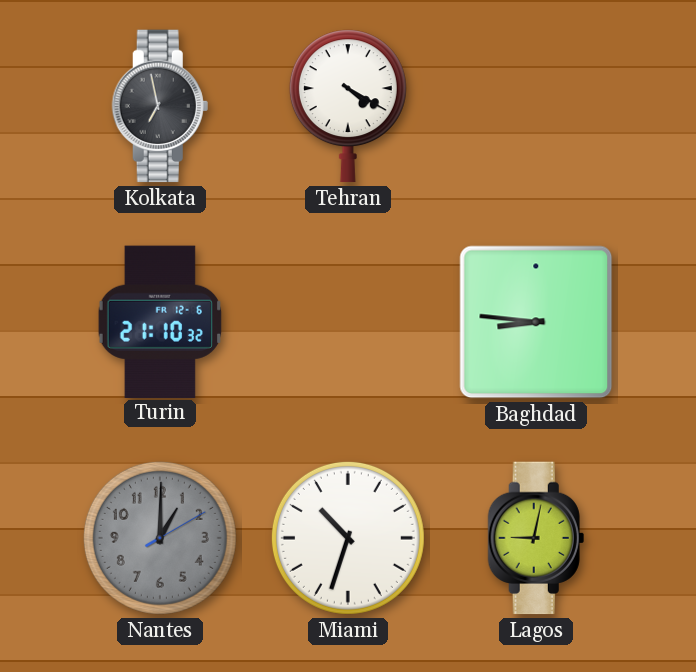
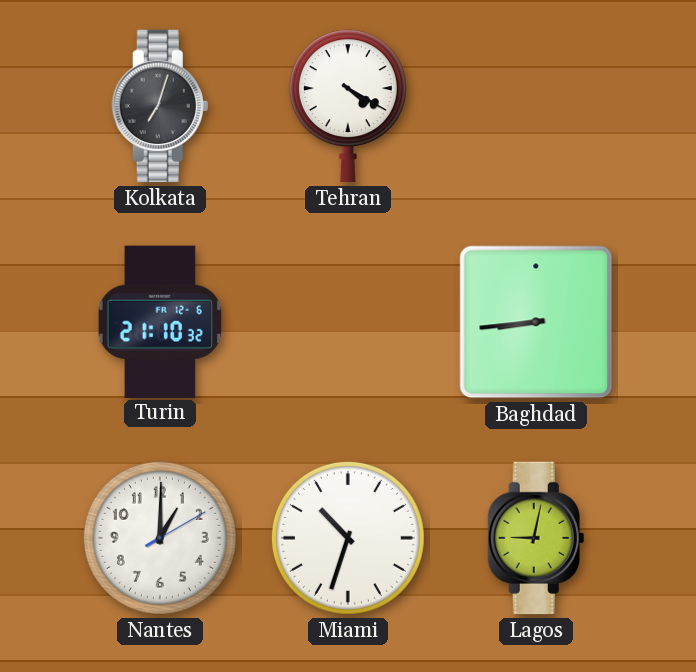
Kolkata: 6:58 -> 7:03 (160, 106)
Baghdad: 8:46 -> 8:44 (536, 322)
Nantes dial: grey -> white (160, 538)
